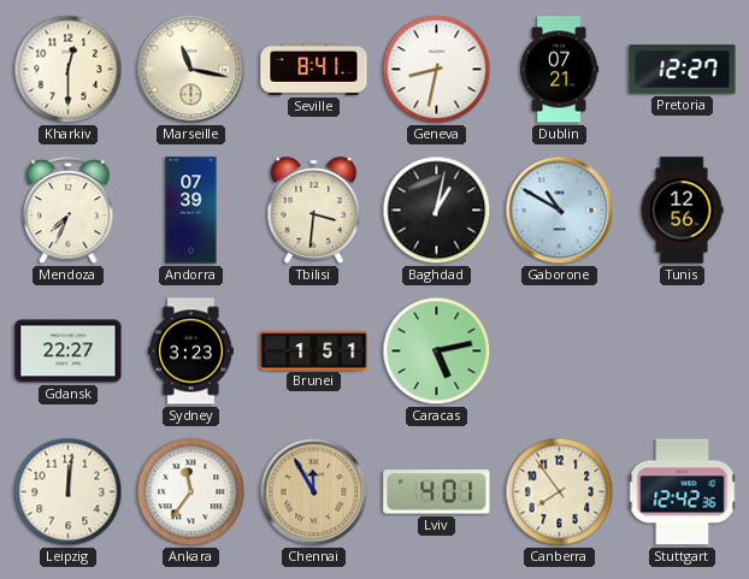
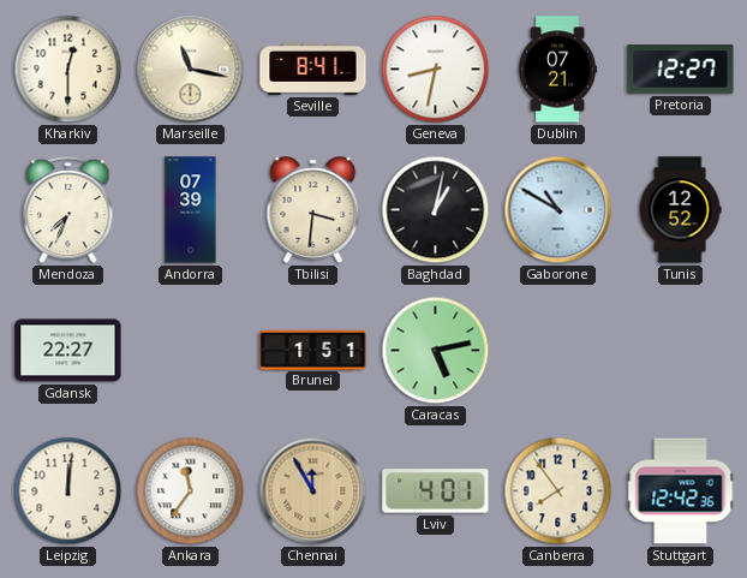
Tunis: 12:56 -> 12:52 (680, 210)
Sydney: 3:23 -> none (190, 351)
